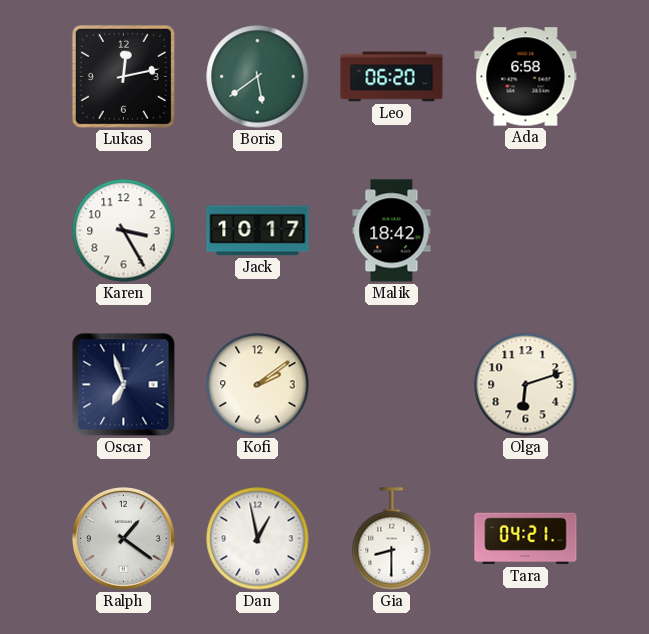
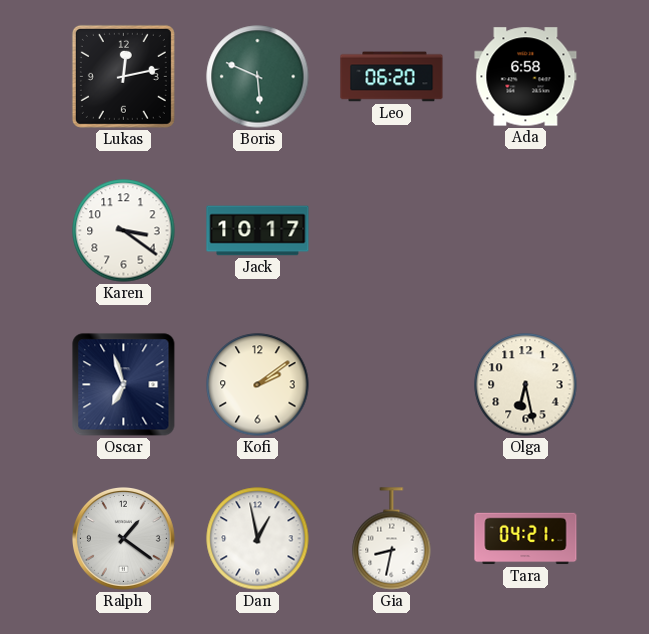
Boris: 5:39 -> 5:49 (258, 77)
Karen: 3:25 -> 3:21 (124, 231)
Malik: 18:42 -> none (392, 231)
Olga: 6:12 -> 6:28 (526, 385)
Gia: 8:30 -> 8:32 (392, 539)
